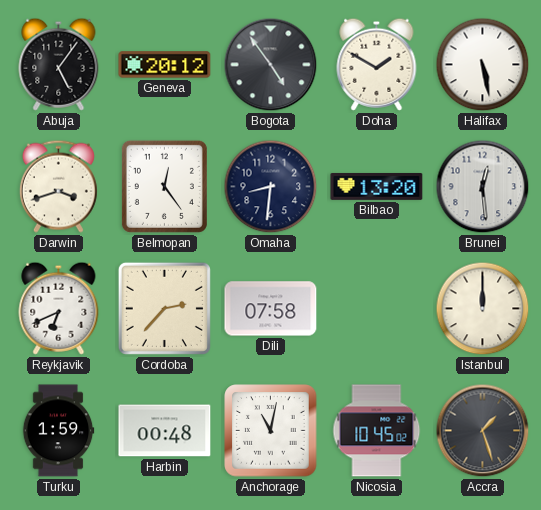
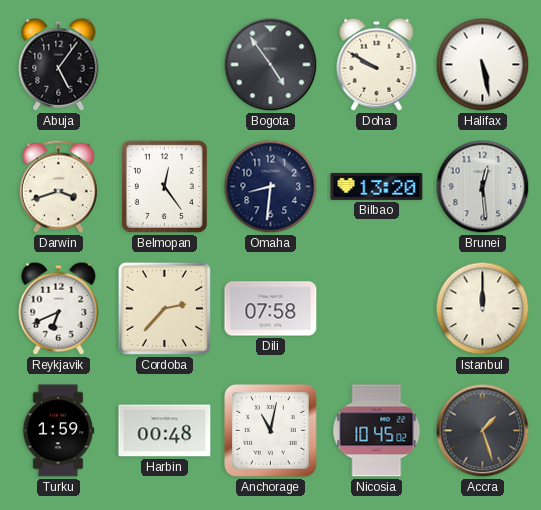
Geneva: 20:12 -> none (165, 65)
Doha: 1:50 -> 9:50 (377, 64)
